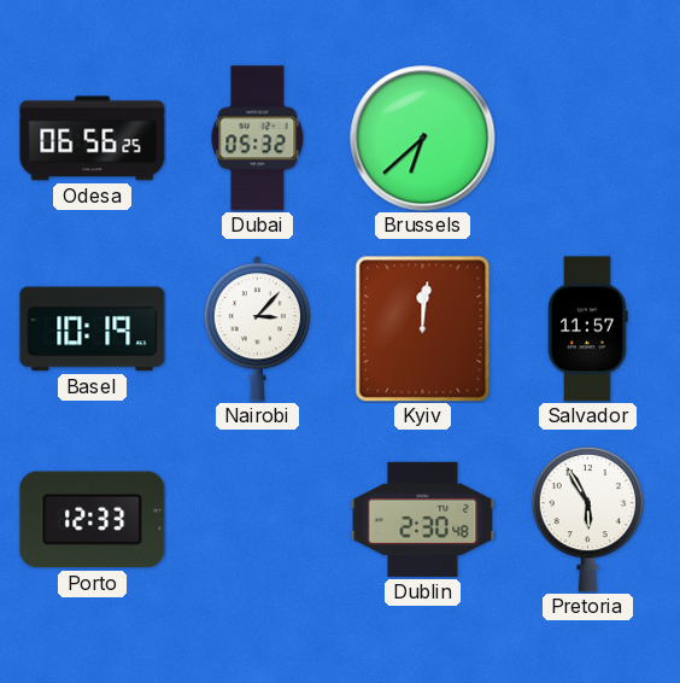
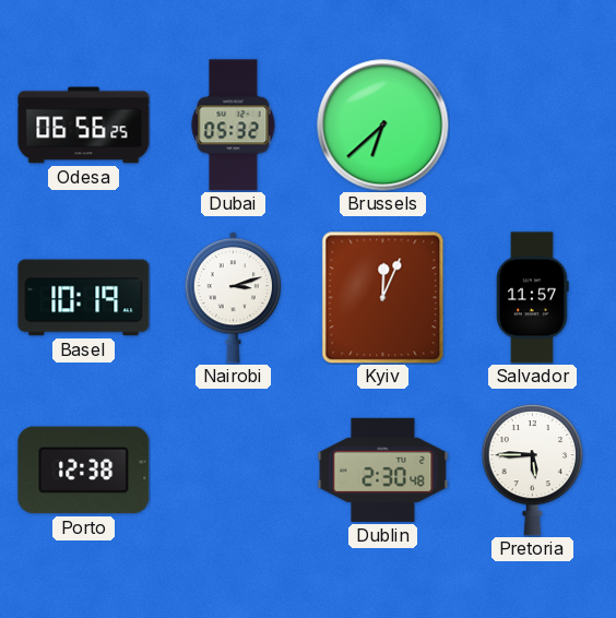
Nairobi: 3:07 -> 3:12 (234, 297)
Kyiv: 12:01 -> 12:04 (383, 298)
Porto: 12:33 -> 12:38 (84, 471)
Pretoria: 5:55 -> 5:45 (533, 470)
